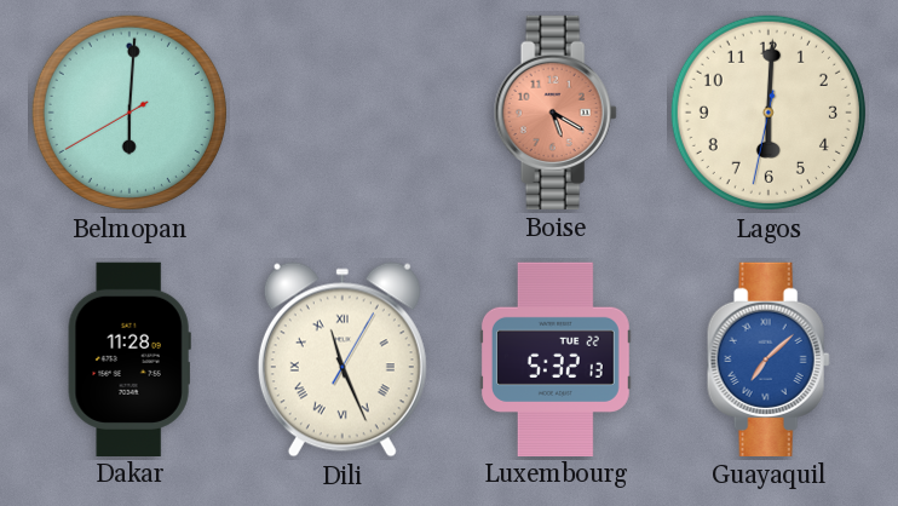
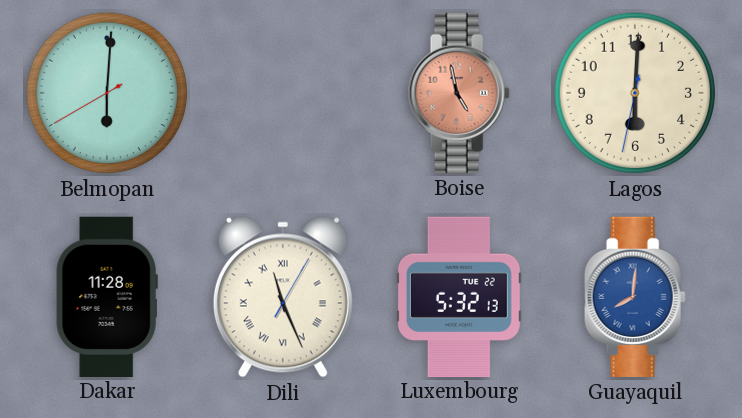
Boise: 5:20 -> 4:58 (459, 93)
Guayaquil: 7:08 -> 8:01 (635, 297)
